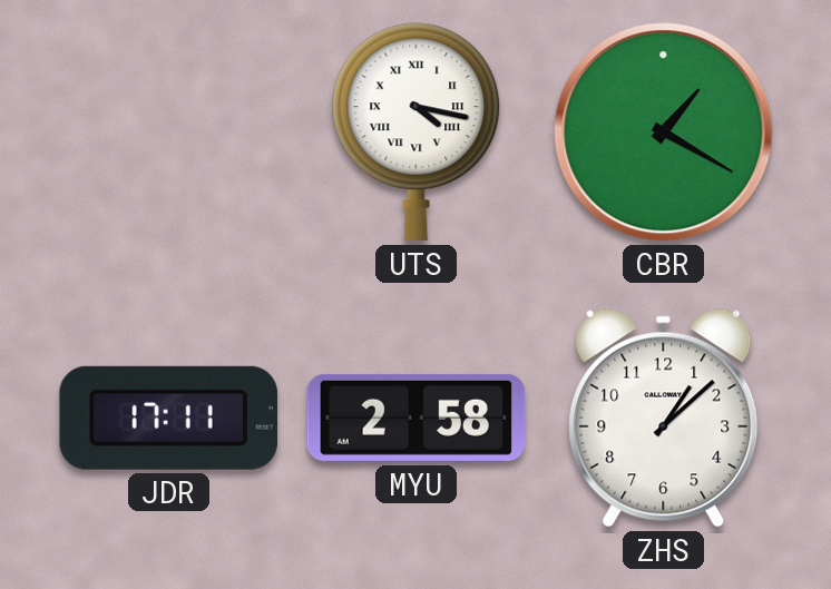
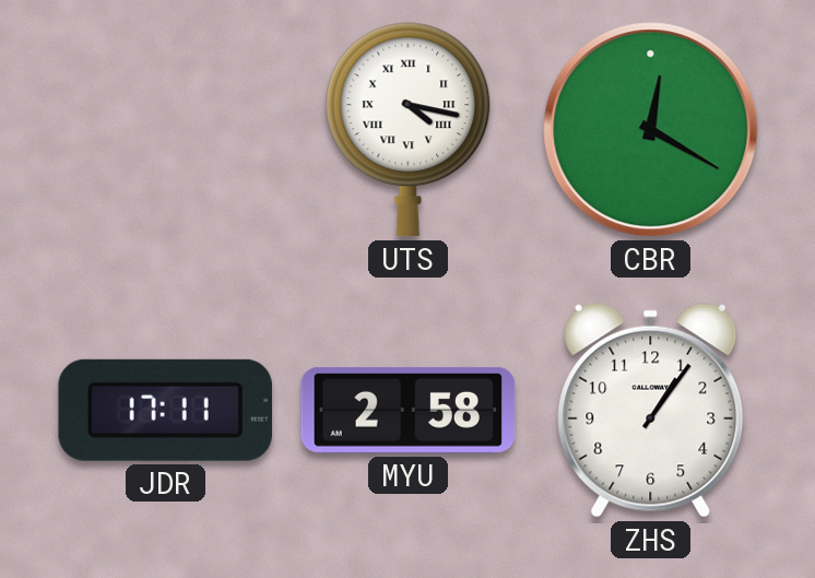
CBR: 1:20 -> 12:20 (651, 130)
ZHS: 1:08 -> 1:06 (651, 411)
